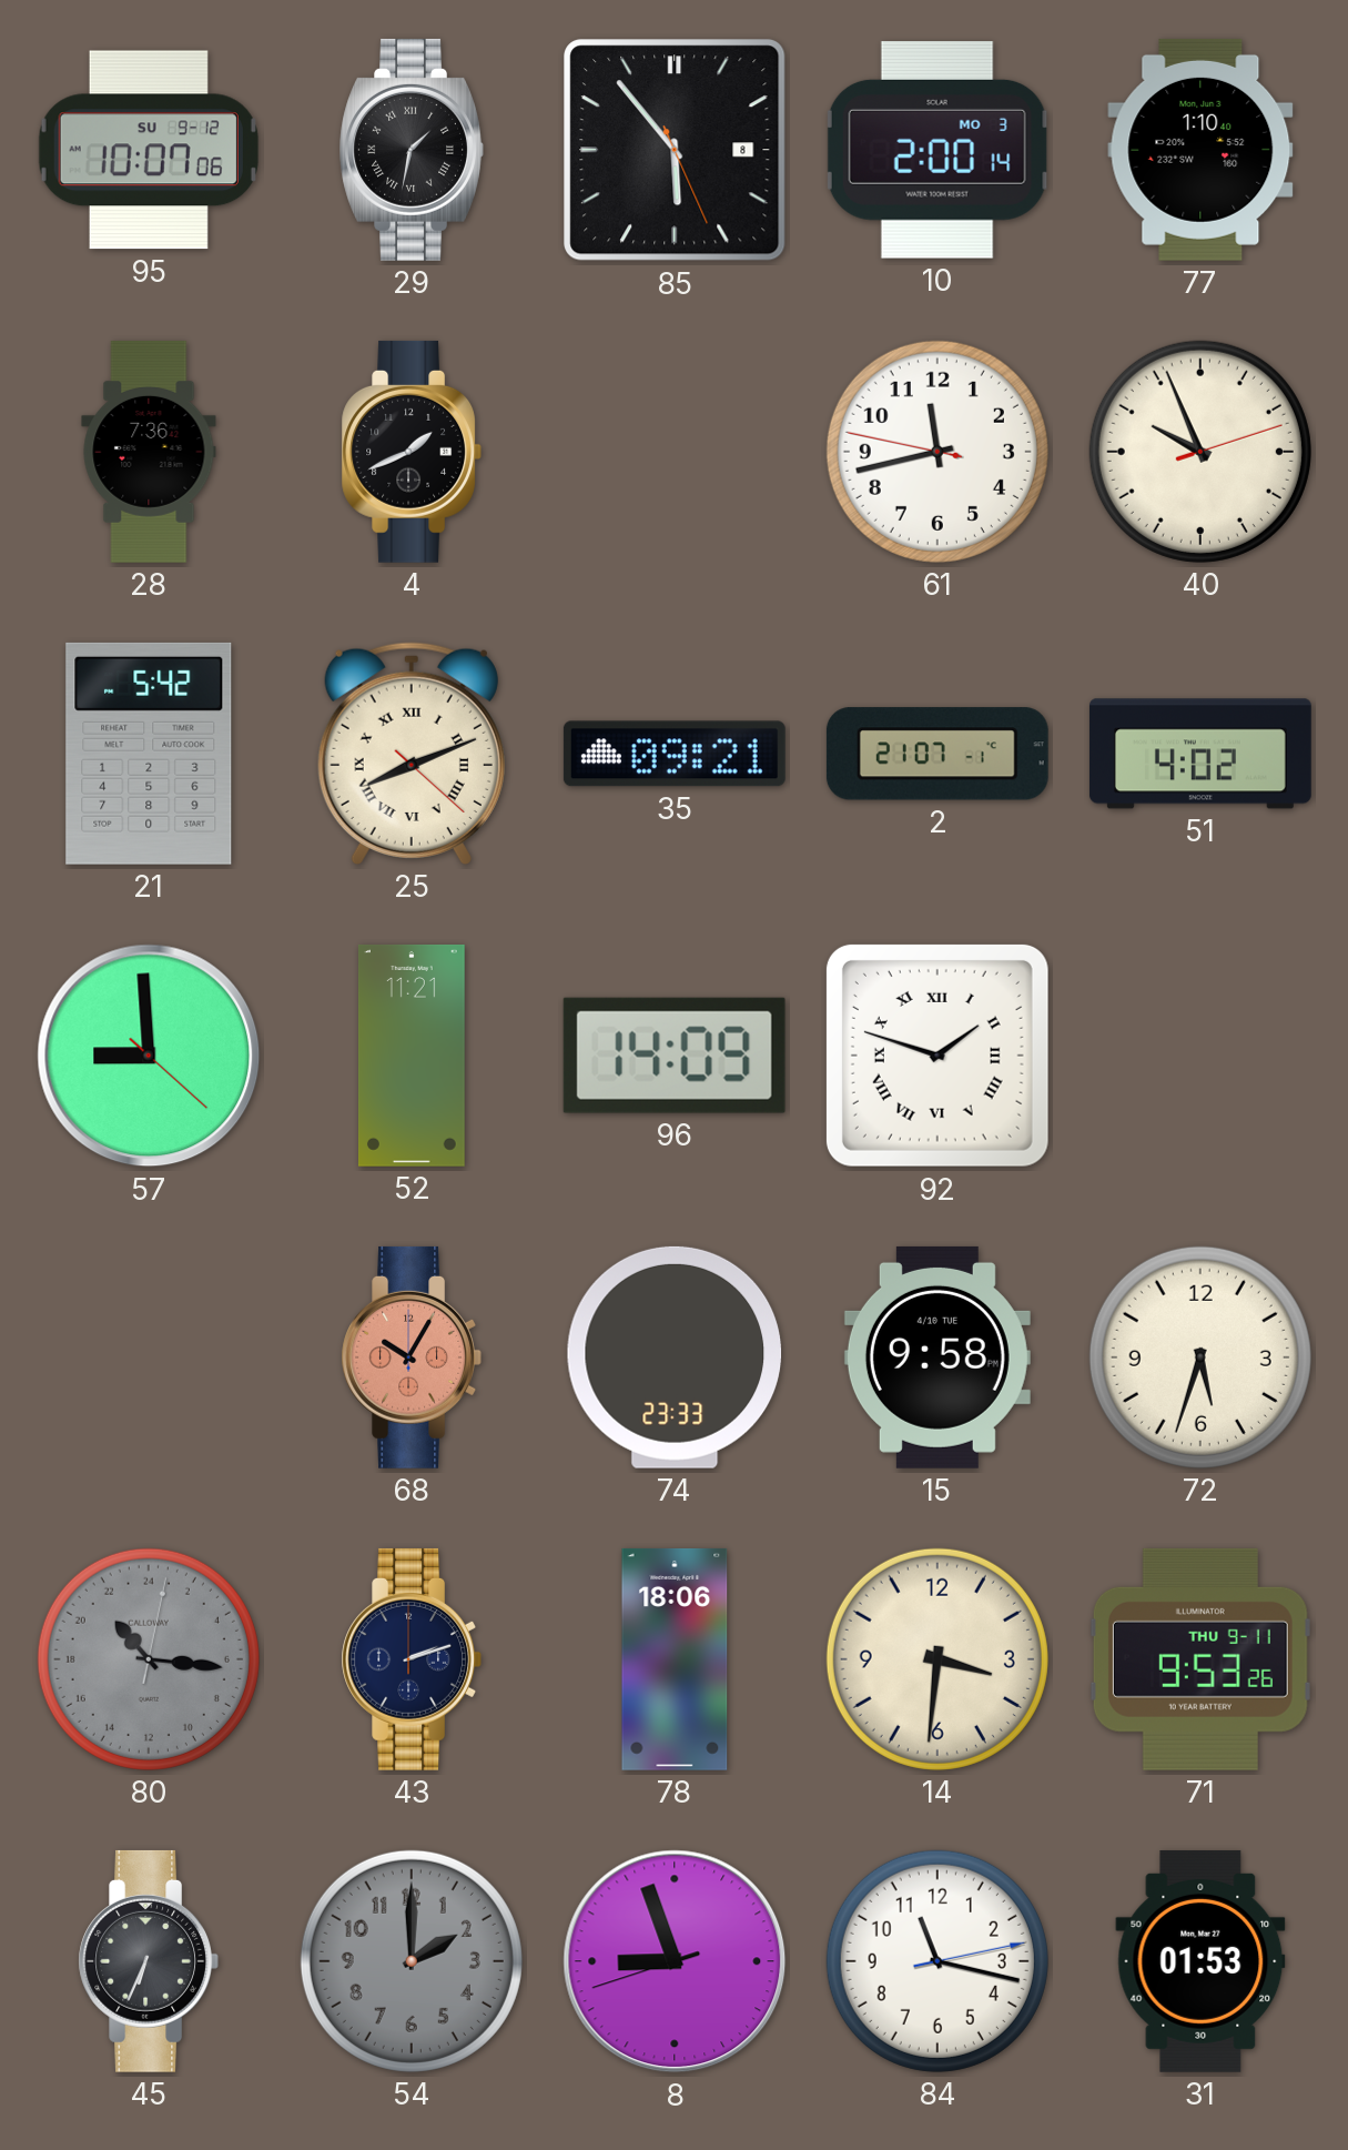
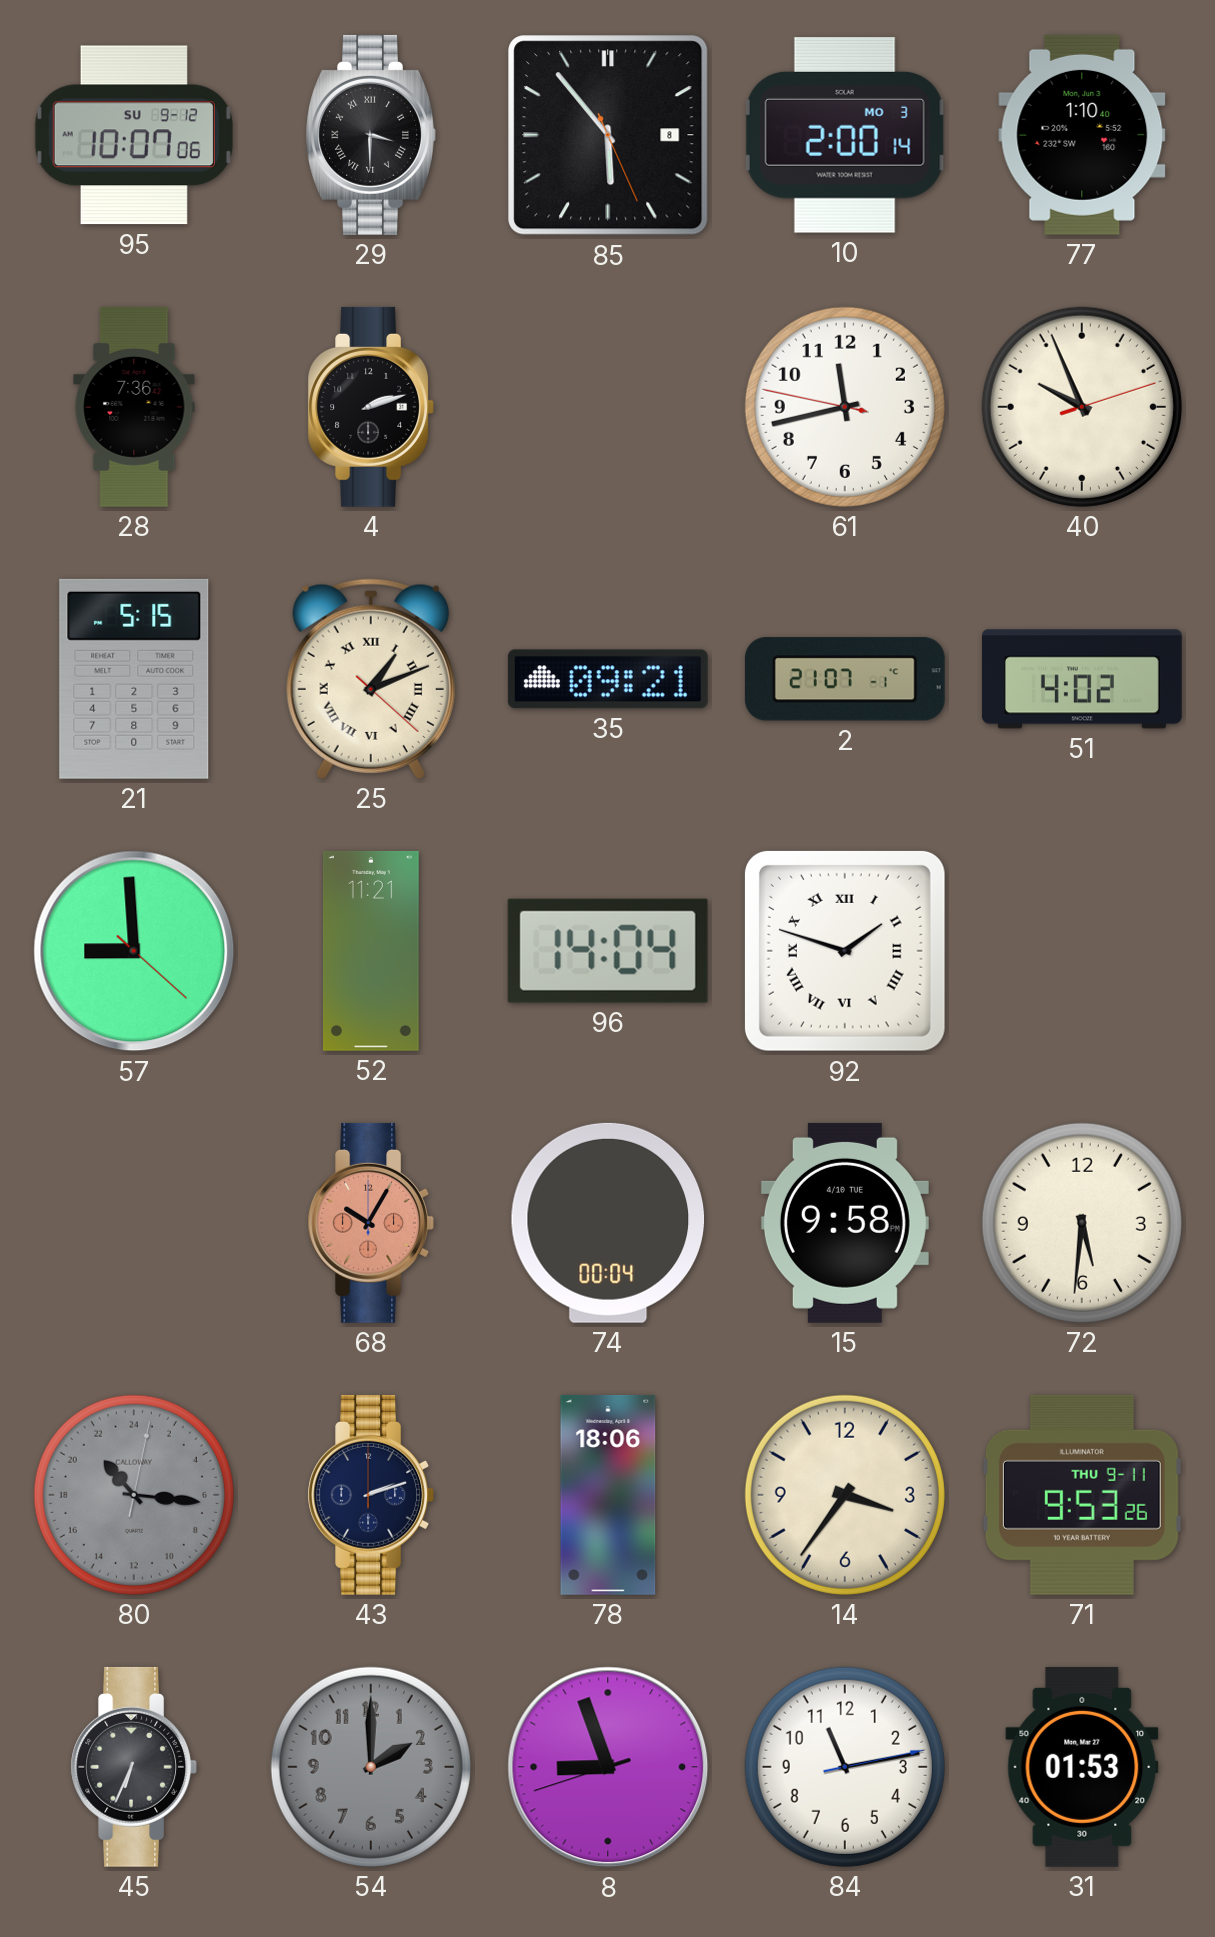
29: 1:32 -> 3:30 (371, 135)
4: 1:41 -> 2:12 (370, 407)
21: 5:42 -> 5:15 (134, 679)
25: 8:11 -> 1:11 (371, 679)
96: 14:09 -> 14:04 (608, 951)
74: 23:33 -> 00:04 (608, 1223)
72: 5:33 -> 5:31 (1082, 1223)
14: 3:31 -> 3:36 (845, 1495)
84: 11:17 -> 11:13 (845, 1767)
